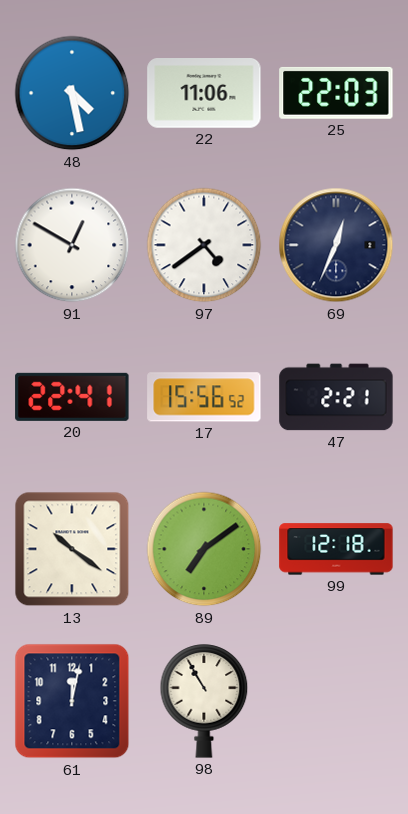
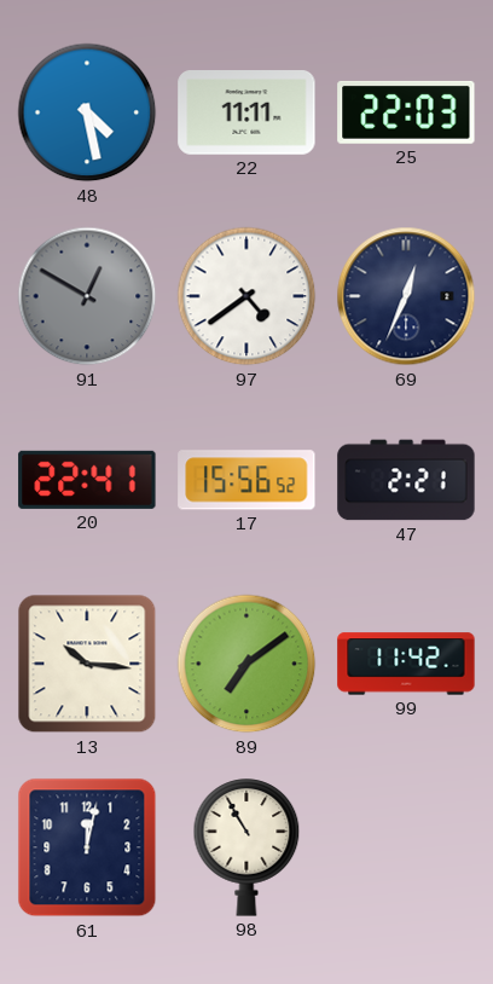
22: 11:06 -> 11:11 (246, 114)
91 dial: white -> grey (87, 296)
13: 10:21 -> 10:16 (87, 664)
99: 12:18 -> 11:42 (406, 664)
